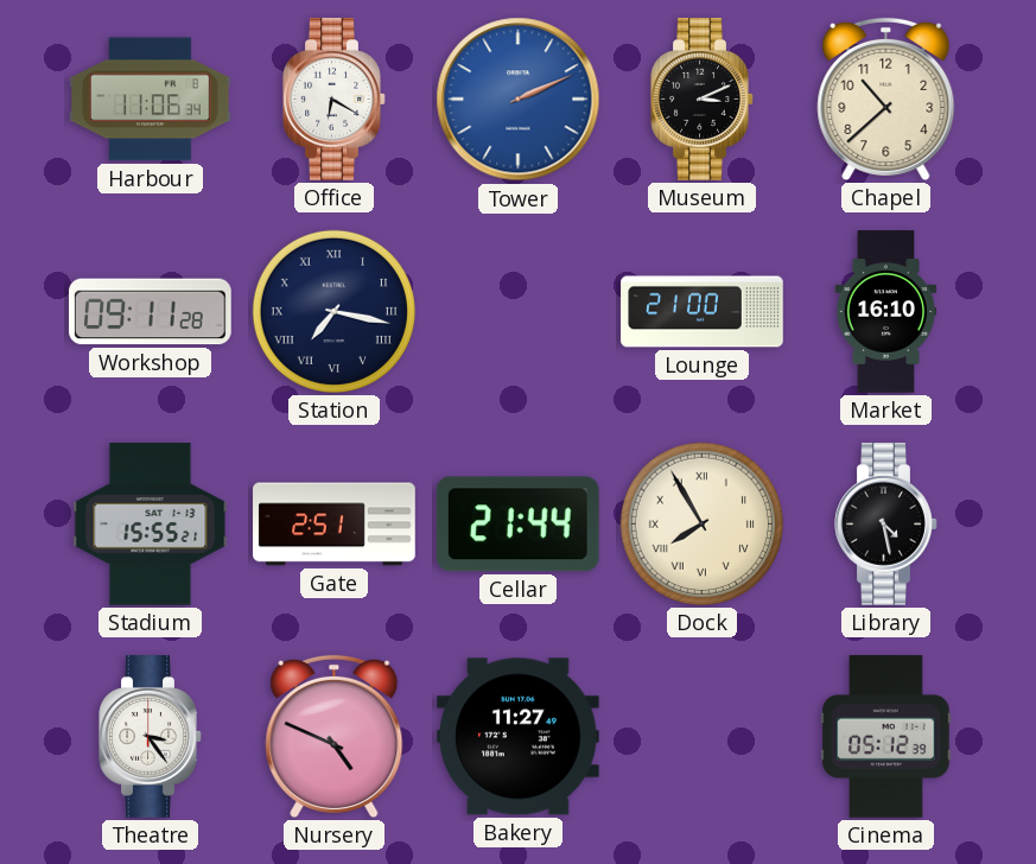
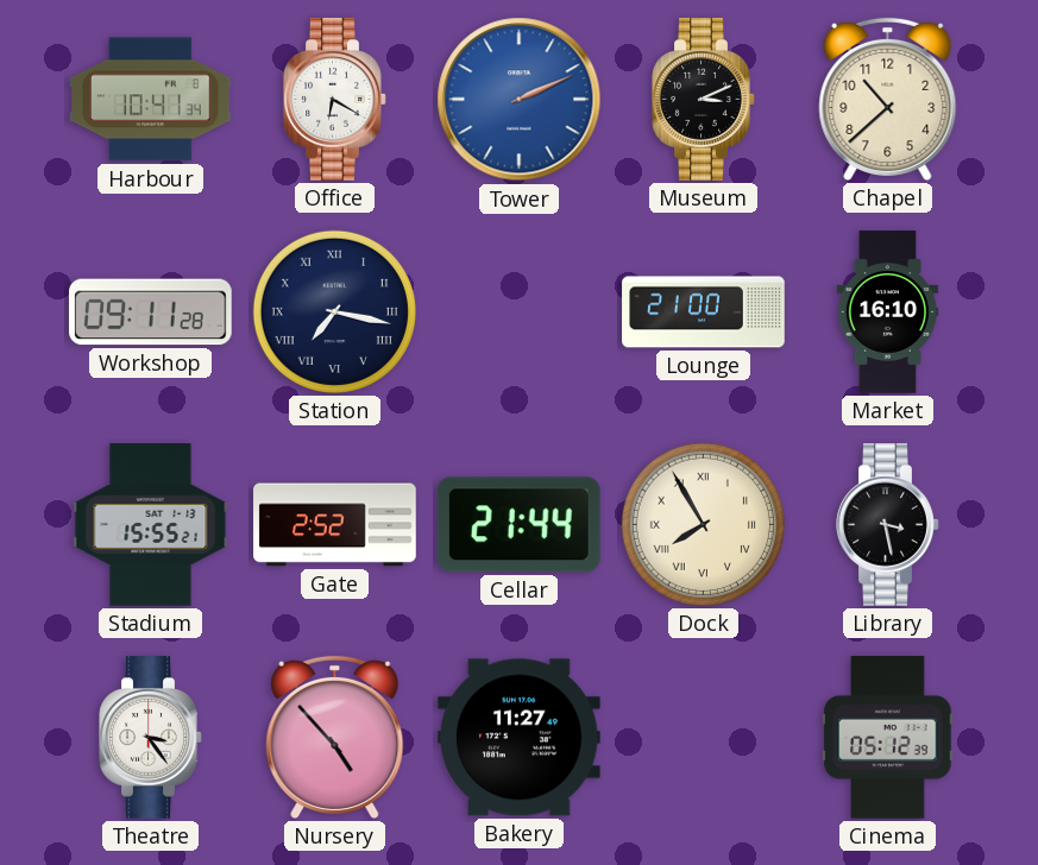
Harbour: 11:06 -> 10:41 (151, 100)
Gate: 2:51 -> 2:52 (335, 525)
Library: 4:28 -> 3:28 (888, 525)
Nursery: 4:49 -> 4:53 (335, 737)
